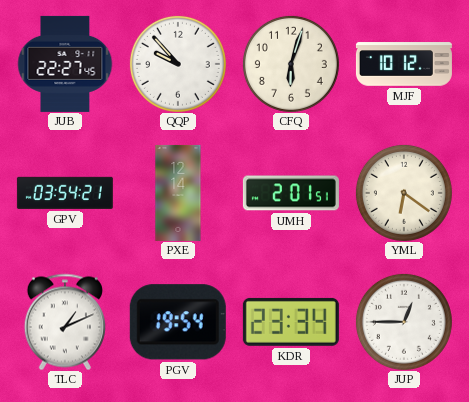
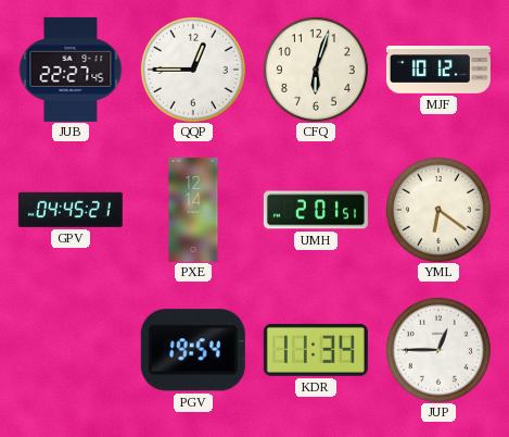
QQP: 9:53 -> 12:45 (193, 70)
GPV: 03:54 -> 04:45 (71, 210)
TLC: 1:11 -> none (65, 322)
KDR: 23:34 -> 11:34 (316, 350)
